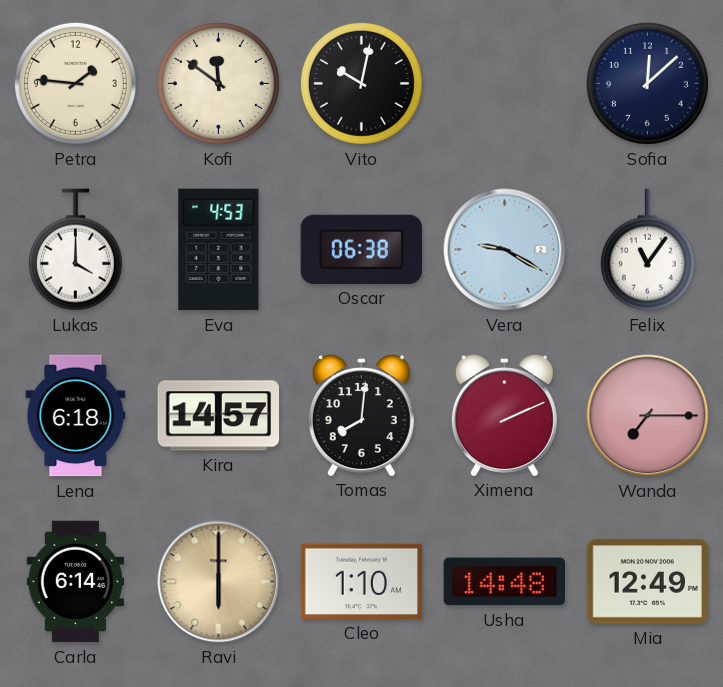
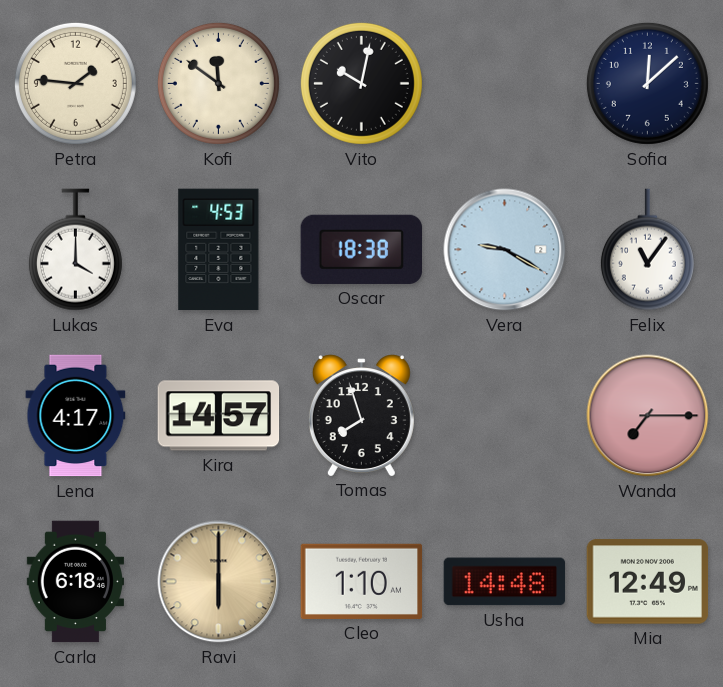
Oscar: 06:38 -> 18:38 (362, 249)
Lena: 6:18 -> 4:17 (76, 416)
Tomas: 8:01 -> 7:57 (361, 415)
Ximena: 2:11 -> none (504, 415)
Carla: 6:14 -> 6:18 (75, 582)
